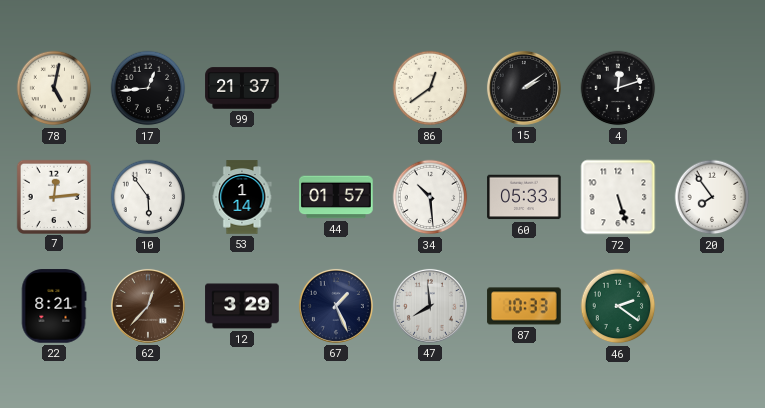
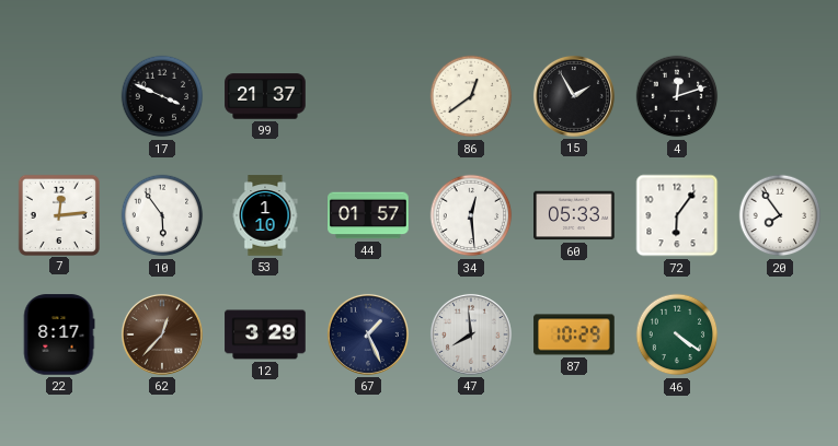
78: 5:02 -> none (54, 88)
17: 12:44 -> 3:49 (162, 96)
15: 2:09 -> 1:55 (574, 96)
53: 1:14 -> 1:10 (265, 215)
34: 10:29 -> 12:29 (471, 215)
72: 5:27 -> 6:06 (677, 215)
22: 8:21 -> 8:17 (59, 334)
87: 10:33 -> 10:29 (574, 334)
46: 2:21 -> 4:21 (677, 334)
